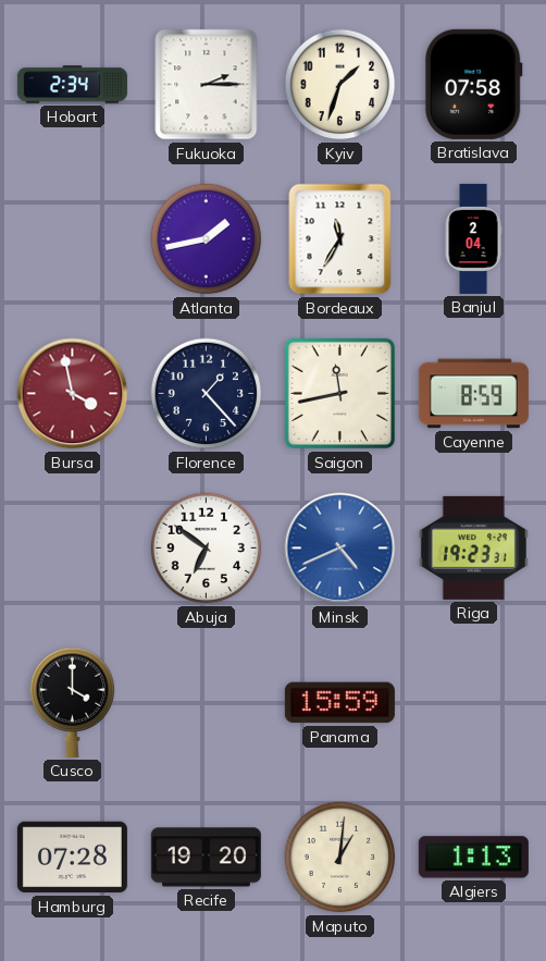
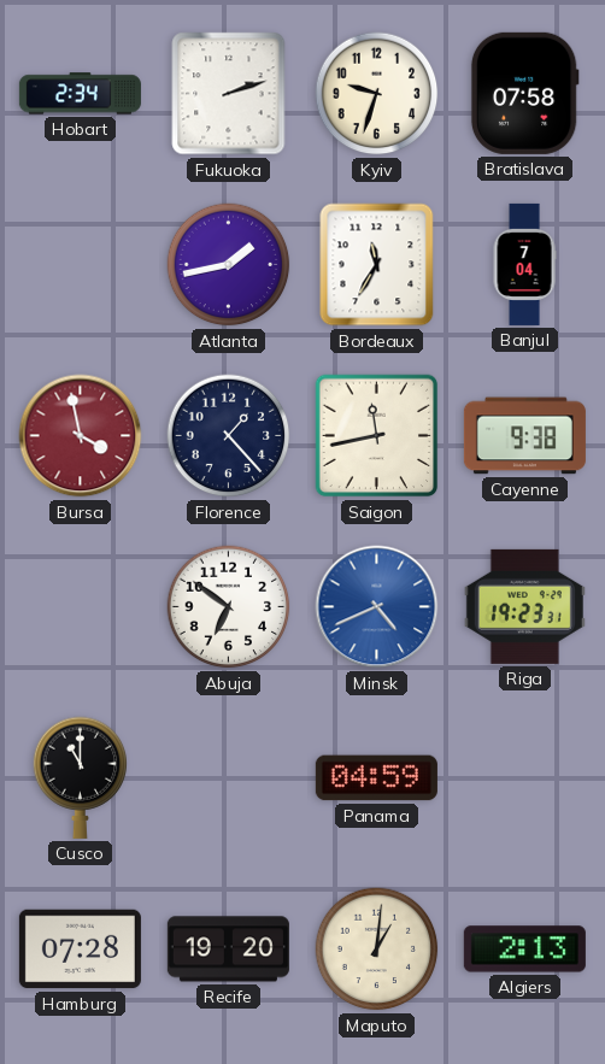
Fukuoka: 2:15 -> 2:12 (229, 94)
Kyiv: 1:33 -> 9:33 (377, 94)
Banjul: 2:04 -> 7:04 (524, 264)
Cayenne: 8:59 -> 9:38 (524, 436)
Cusco: 4:00 -> 11:00 (81, 777)
Panama: 15:59 -> 04:59 (376, 778)
Algiers: 1:13 -> 2:13 (524, 950)
